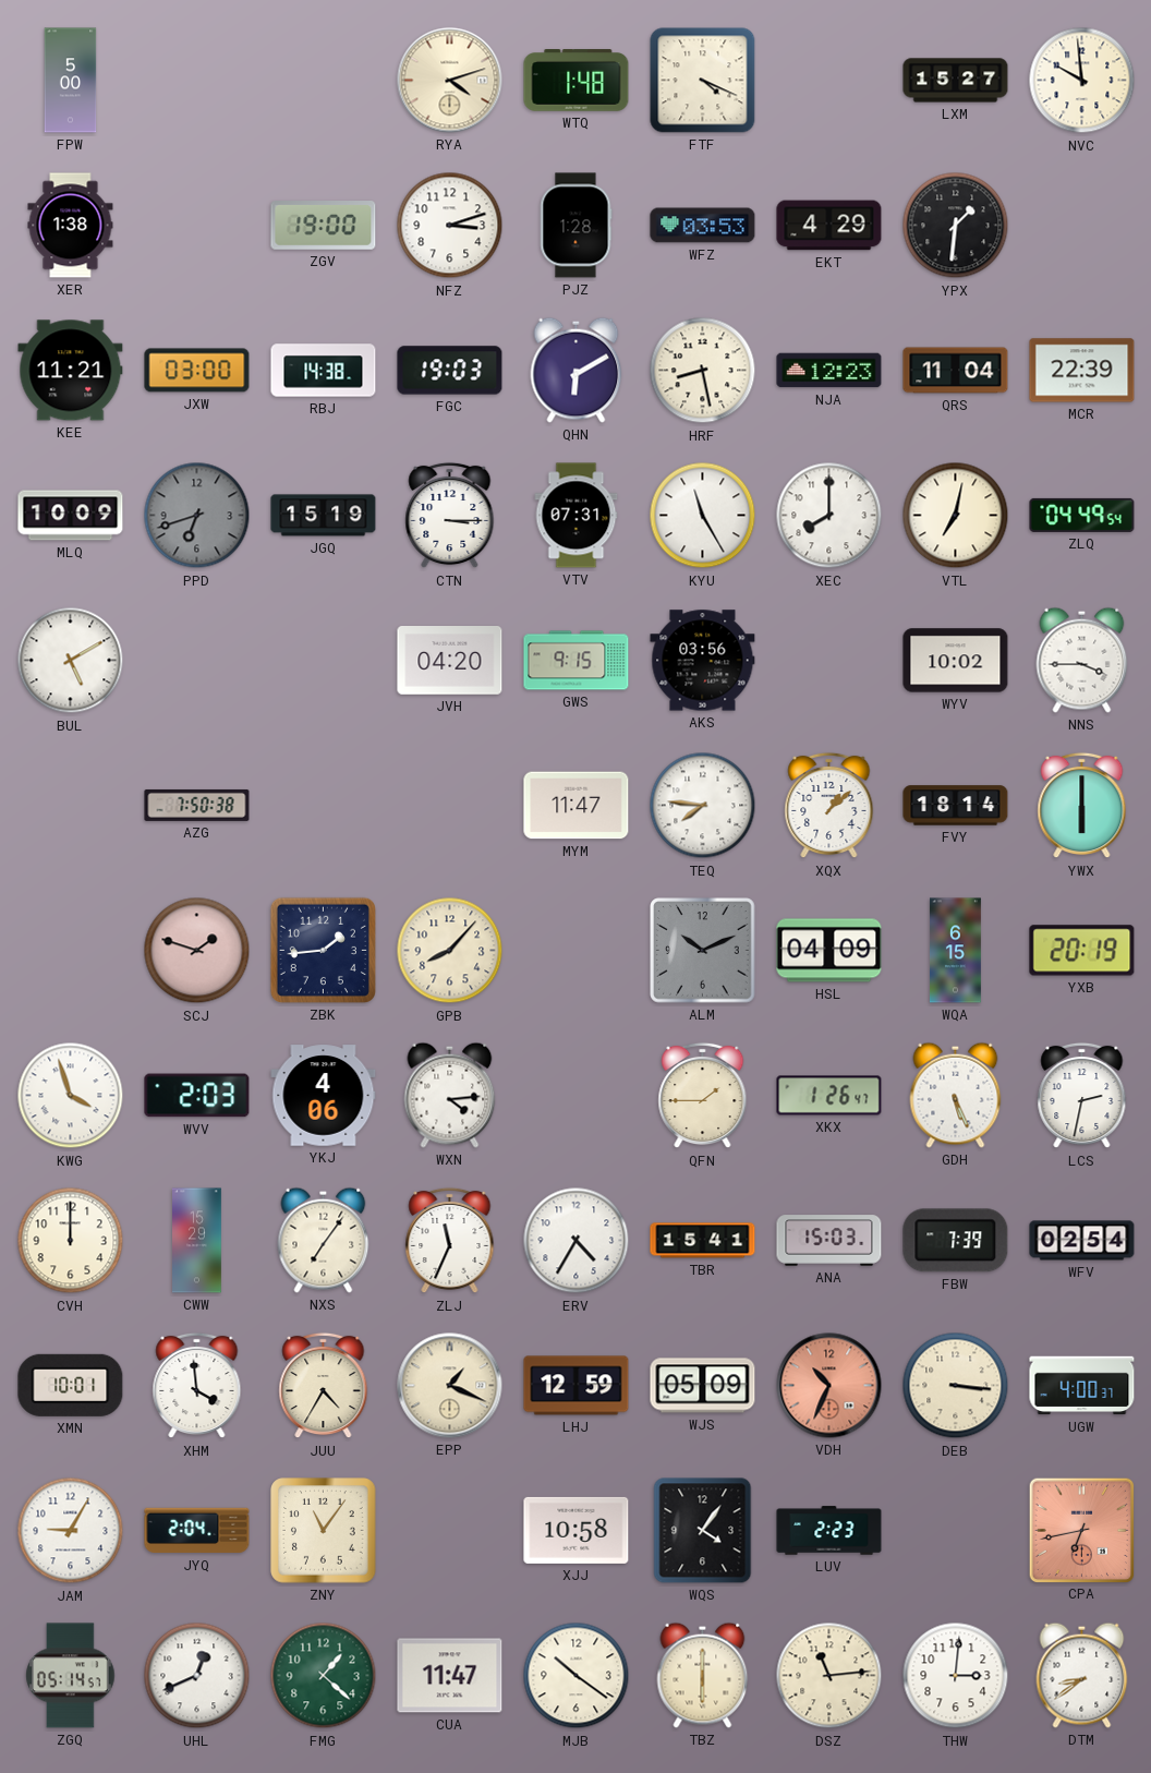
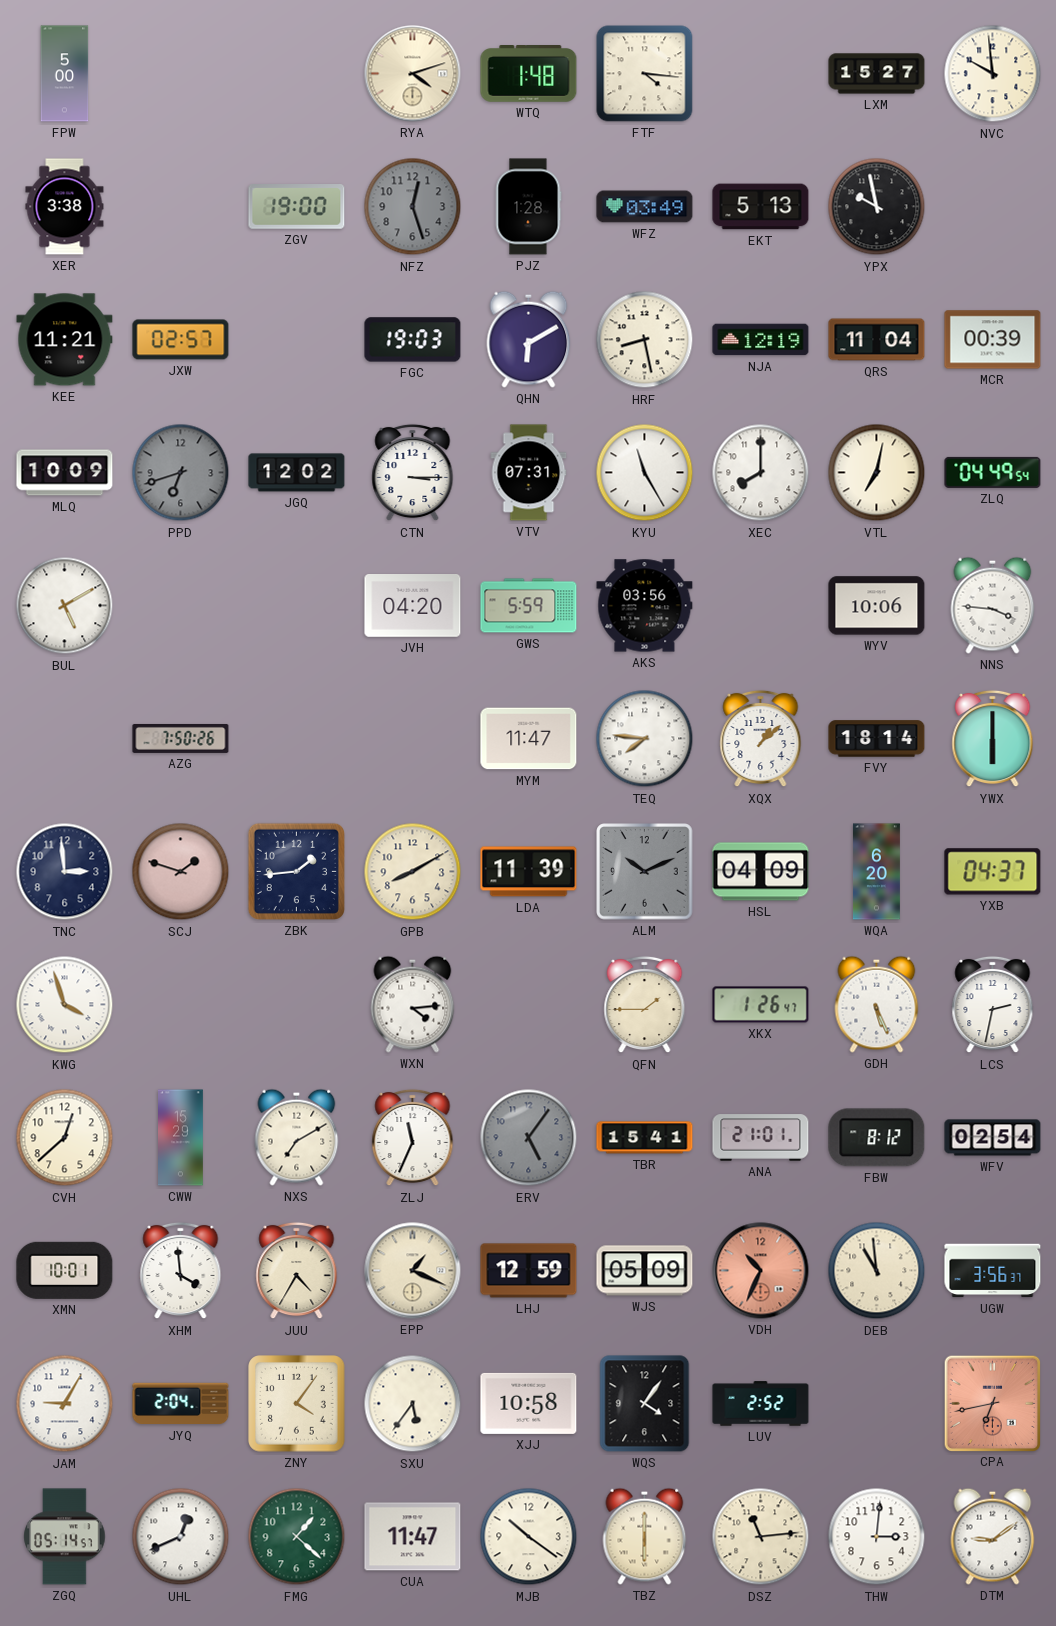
FTF: 4:19 -> 4:16 (645, 74)
XER: 1:38 -> 3:38 (65, 207)
NFZ: 3:12 -> 12:27 (413, 207)
NFZ dial: white -> grey (413, 207)
WFZ: 03:53 -> 03:49 (645, 207)
EKT: 4:29 -> 5:13 (761, 207)
YPX: 1:31 -> 9:58 (877, 207)
JXW: 03:00 -> 02:57 (181, 340)
RBJ: 14:38 -> none (324, 371)
NJA: 12:23 -> 12:19 (761, 340)
MCR: 22:39 -> 00:39 (993, 340)
JGQ: 15:19 -> 12:02 (297, 473)
GWS: 9:15 -> 5:59 (529, 606)
WYV: 10:02 -> 10:06 (877, 606)
NNS: 3:45 -> 3:46 (993, 605)
AZG: 7:50:38 -> 7:50:26 (181, 738)
TNC: none -> 2:59 (65, 872)
GPB: 8:07 -> 8:10 (413, 872)
LDA: none -> 11:39 (529, 872)
WQA: 6:15 -> 6:20 (877, 872)
YXB: 20:19 -> 04:37 (993, 872)
WVV: 2:03 -> none (197, 1096)
YKJ: 4:06 -> none (324, 1096)
CVH: 12:00 -> 12:38 (65, 1138)
NXS: 7:06 -> 7:10 (297, 1137)
ERV: 4:35 -> 5:06 (529, 1138)
ERV dial: white -> grey (529, 1138)
ANA: 15:03 -> 21:01 (761, 1138)
FBW: 7:39 -> 8:12 (877, 1138)
DEB: 3:16 -> 10:59 (877, 1271)
UGW: 4:00 -> 3:56 (993, 1271)
ZNY: 11:06 -> 4:06 (297, 1404)
SXU: none -> 5:36 (413, 1404)
LUV: 2:23 -> 2:52 (761, 1404)
DTM: 8:39 -> 9:09 (993, 1536)
